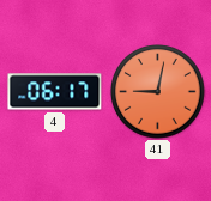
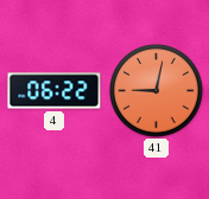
4: 06:17 -> 06:22 (55, 91)
